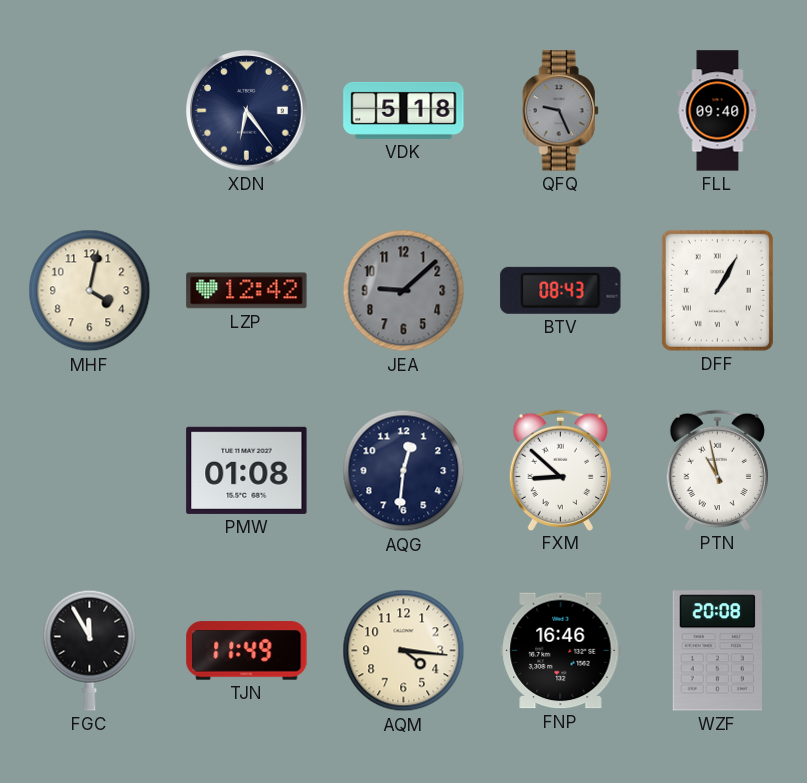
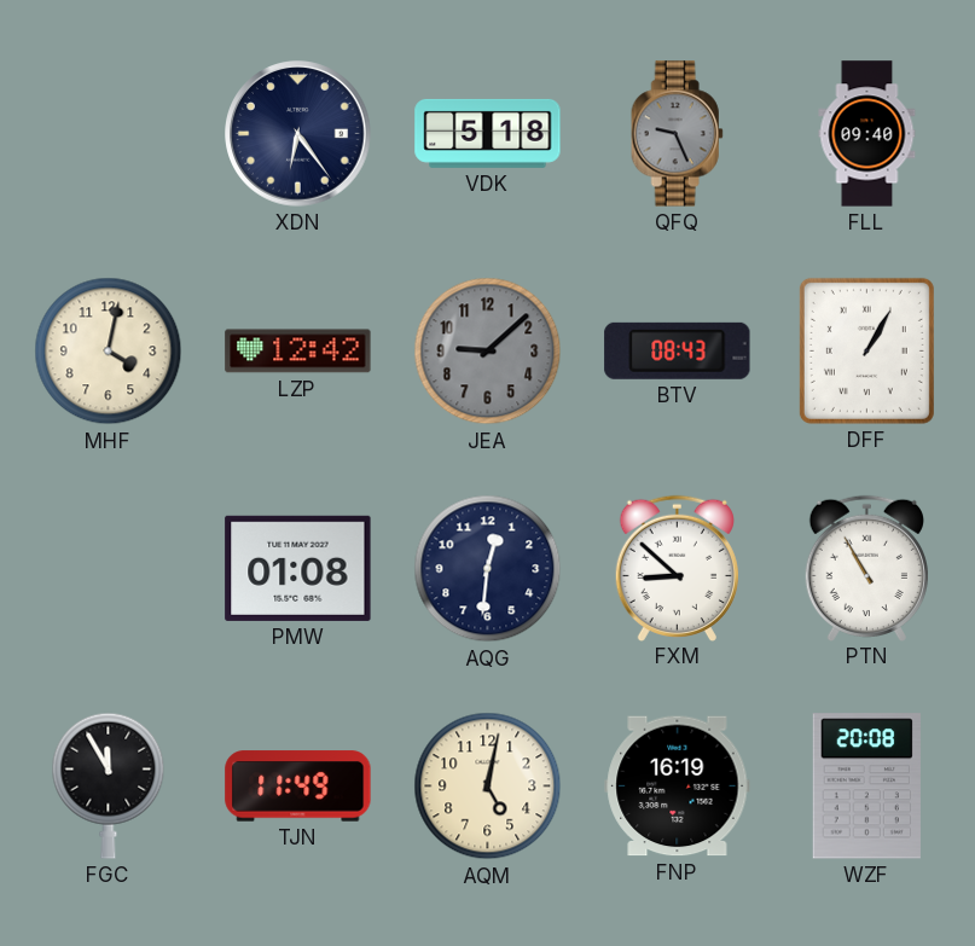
PTN: 10:58 -> 10:55 (866, 568)
AQM: 4:16 -> 5:02 (488, 787)
FNP: 16:46 -> 16:19 (678, 787)
